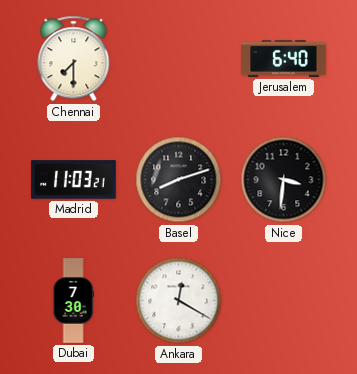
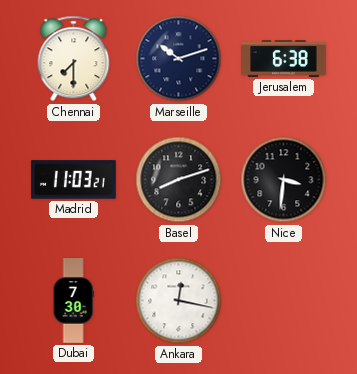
Marseille: none -> 10:12 (179, 59)
Jerusalem: 6:40 -> 6:38 (284, 59)
Ankara: 12:20 -> 12:17 (179, 301)
